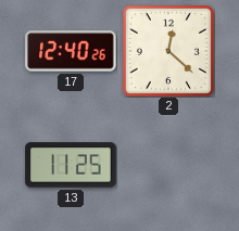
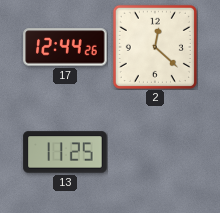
17: 12:40 -> 12:44 (65, 47)
